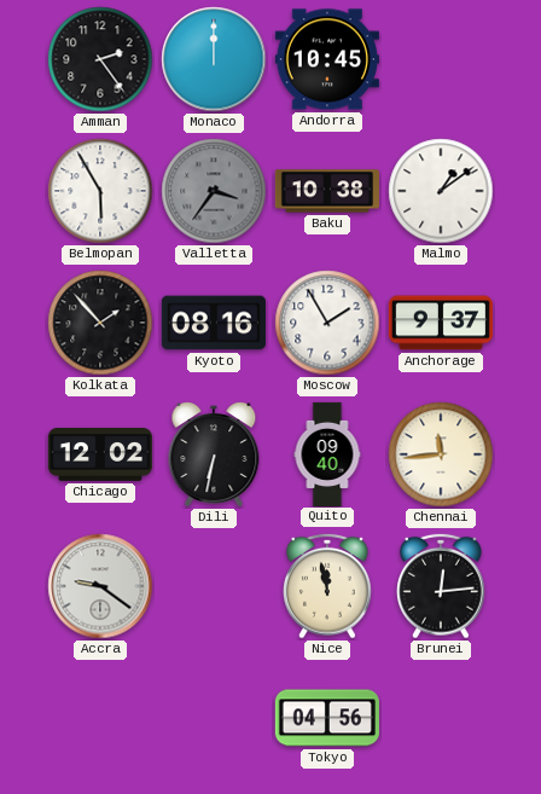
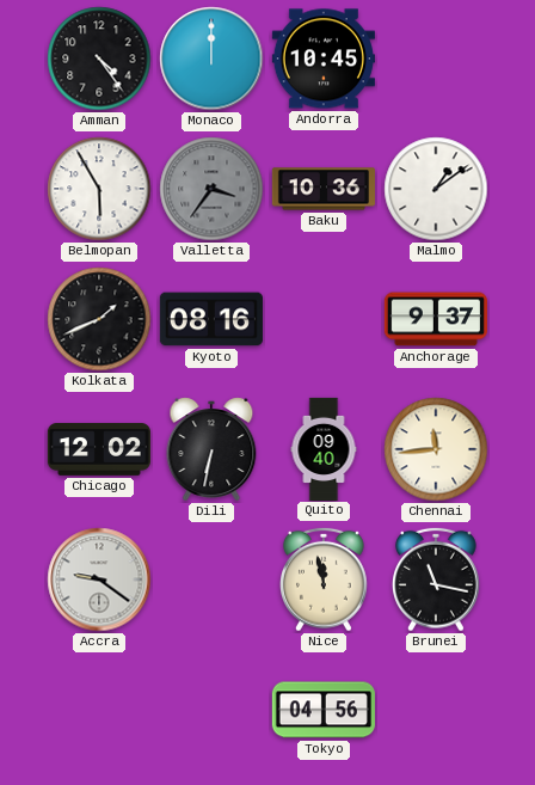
Amman: 2:24 -> 4:24 (99, 59)
Baku: 10:38 -> 10:36 (322, 189)
Kolkata: 1:53 -> 1:41 (99, 319)
Moscow: 1:55 -> none (327, 323)
Brunei: 12:14 -> 11:17 (437, 579)
